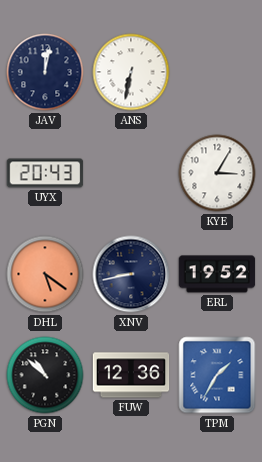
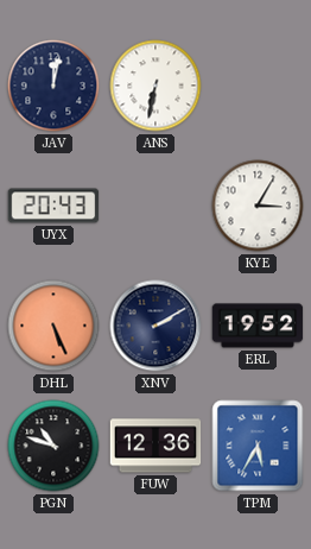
DHL: 5:21 -> 5:26 (53, 326)
XNV: 8:43 -> 2:10 (155, 326)
PGN: 10:52 -> 10:48 (53, 446)
TPM: 1:35 -> 5:35 (258, 446)
